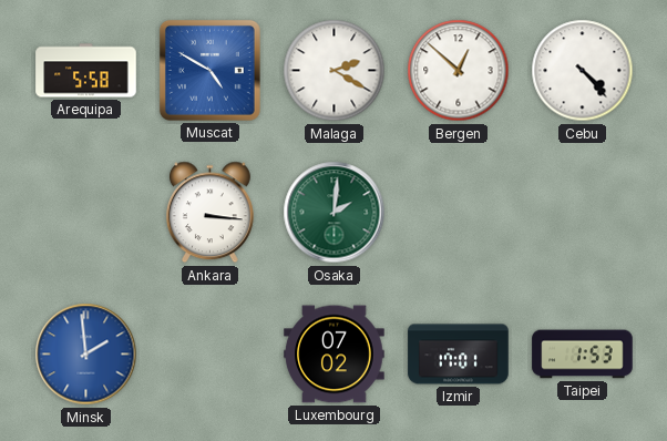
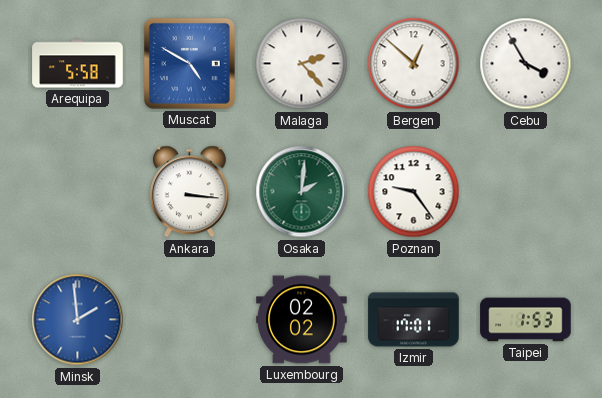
Malaga: 2:20 -> 2:23 (302, 64)
Cebu: 4:23 -> 3:55 (526, 64)
Poznan: none -> 9:24 (414, 192)
Luxembourg: 07:02 -> 02:02 (302, 320)
